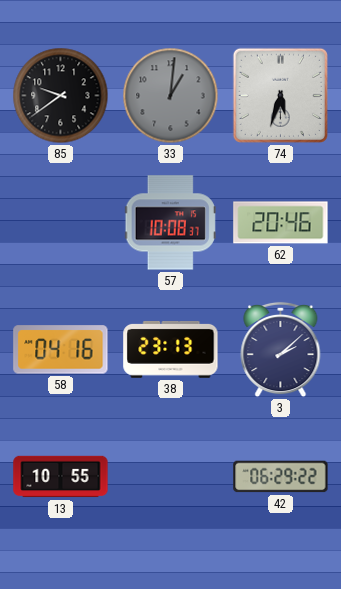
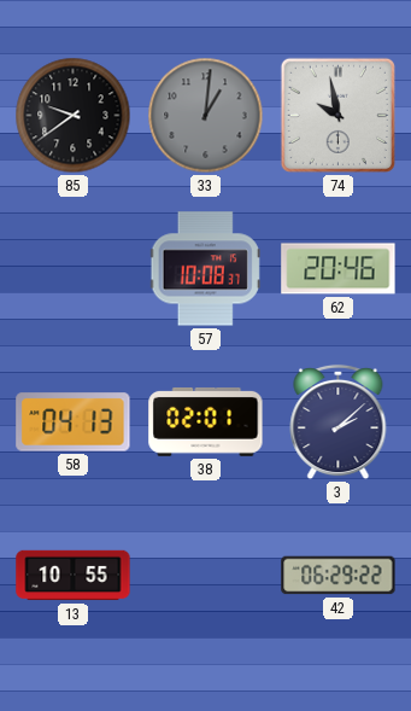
74: 5:33 -> 9:58 (337, 115)
58: 04:16 -> 04:13 (74, 422)
38: 23:13 -> 02:01 (206, 421)
